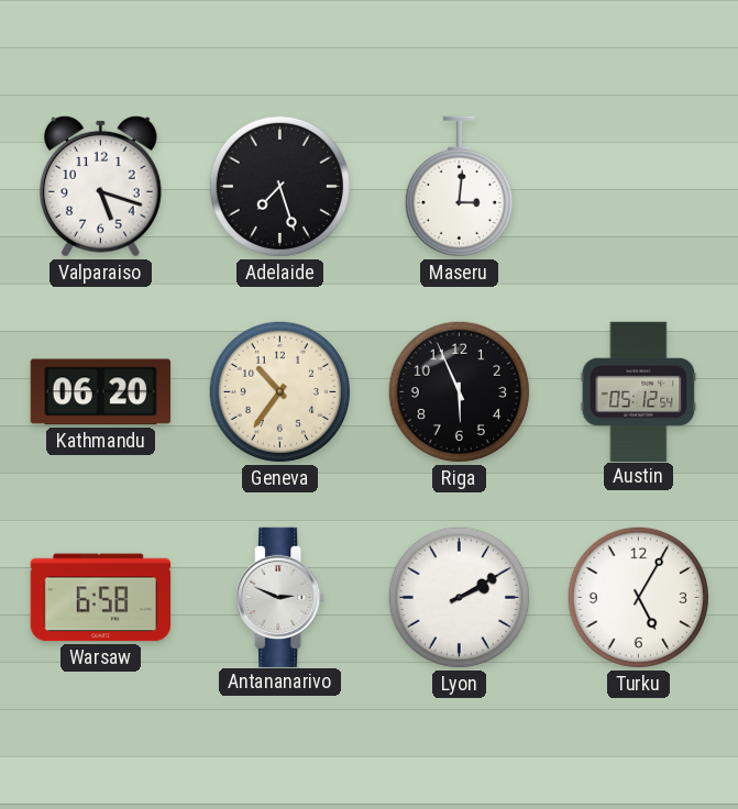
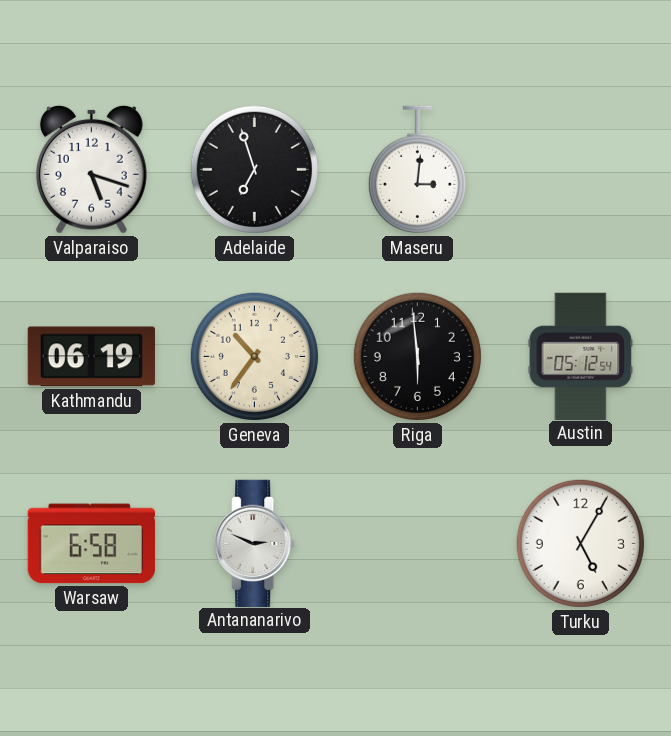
Adelaide: 7:27 -> 6:57 (254, 169)
Kathmandu: 06:20 -> 06:19 (91, 357)
Riga: 5:56 -> 5:59 (417, 356)
Lyon: 2:10 -> none (459, 597)
